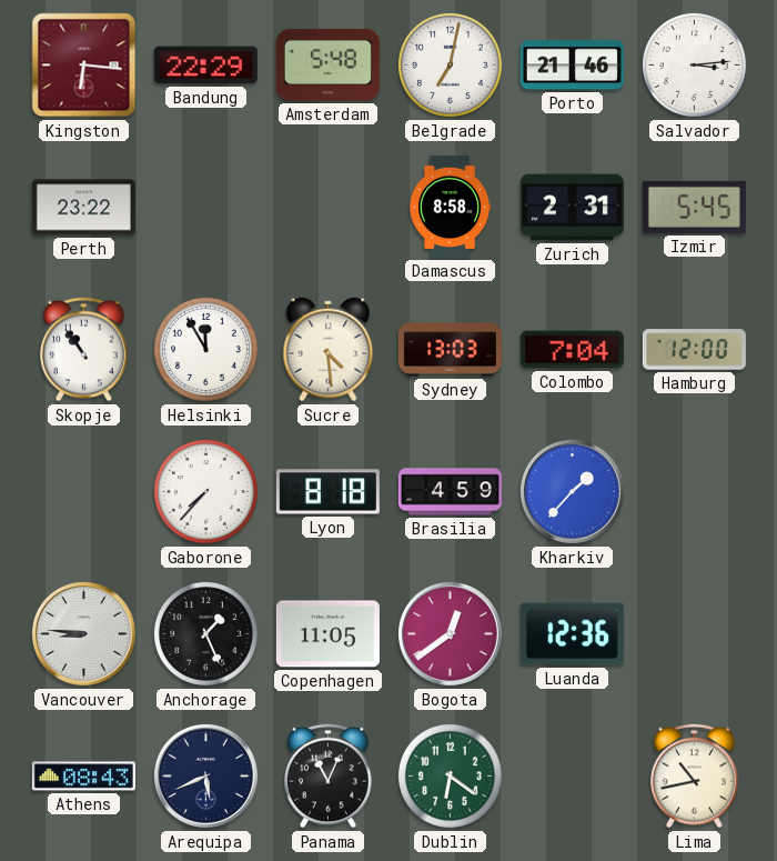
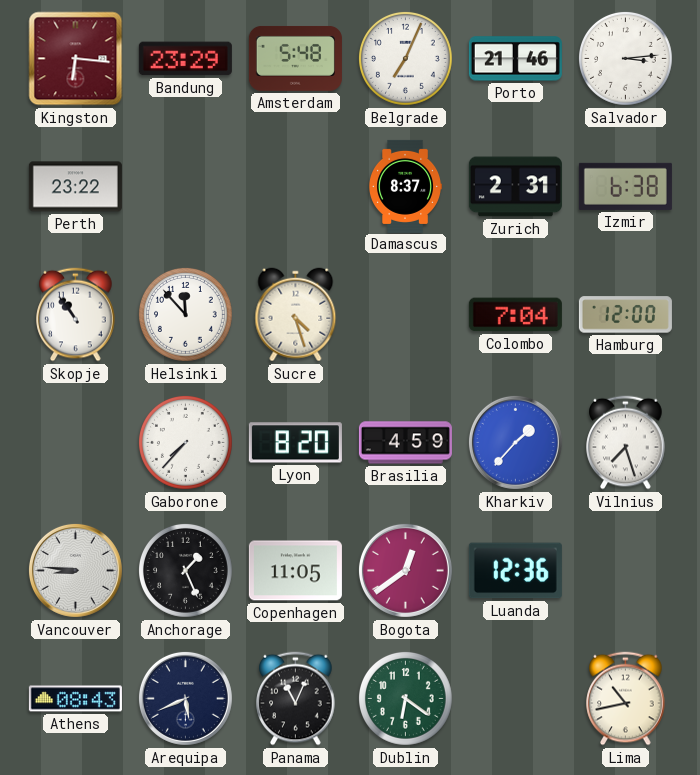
Bandung: 22:29 -> 23:29 (185, 59)
Belgrade: 7:02 -> 7:04 (405, 58)
Damascus: 8:58 -> 8:37 (405, 186)
Izmir: 5:45 -> 6:38 (625, 186)
Helsinki: 11:55 -> 11:53 (185, 314)
Sucre: 4:29 -> 4:27 (296, 315)
Sydney: 13:03 -> none (450, 350)
Lyon: 8:18 -> 8:20 (295, 443)
Vilnius: none -> 7:27 (626, 443)
